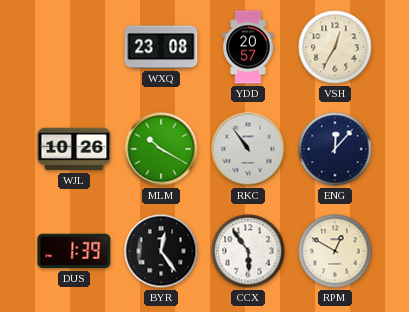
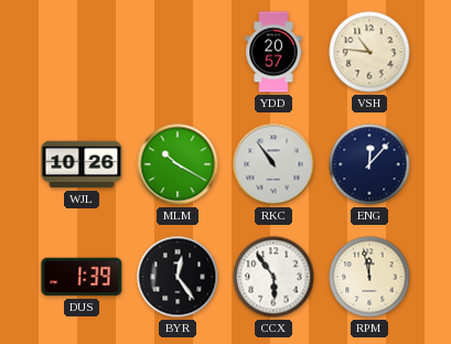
WXQ: 23:08 -> none (161, 47)
VSH: 12:35 -> 10:46 (369, 52)
RPM: 12:50 -> 11:58 (369, 277)
